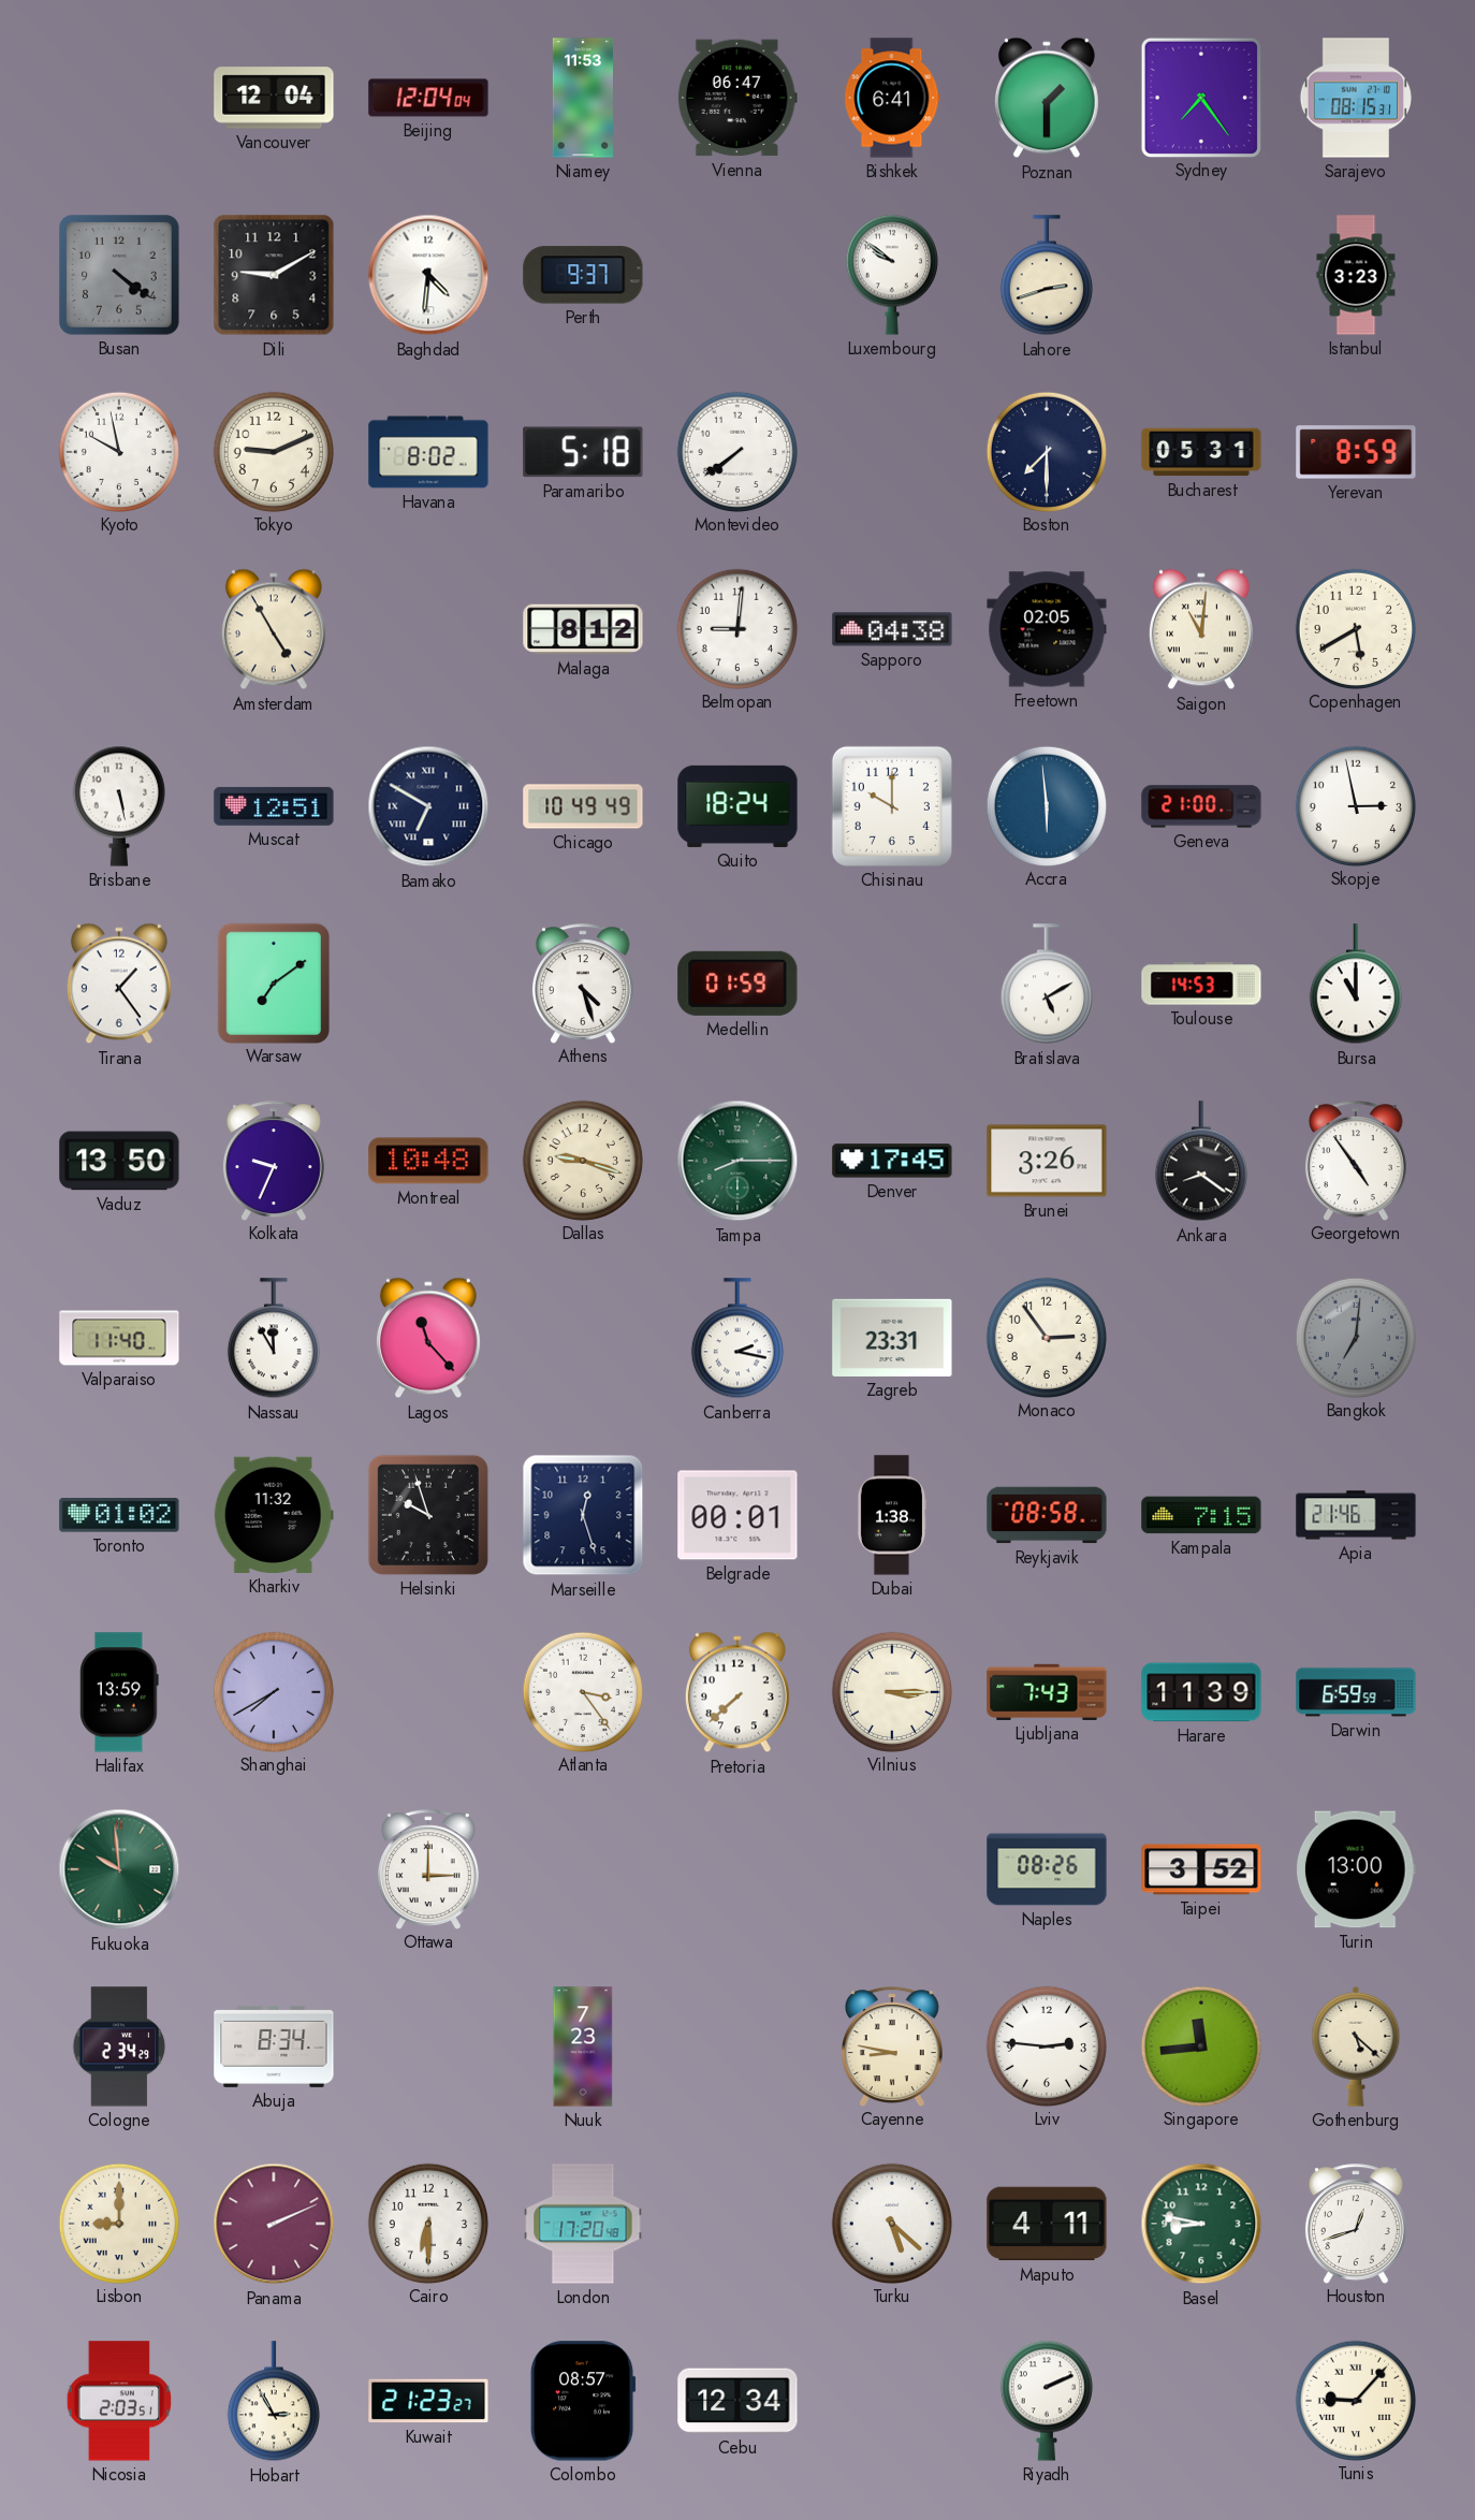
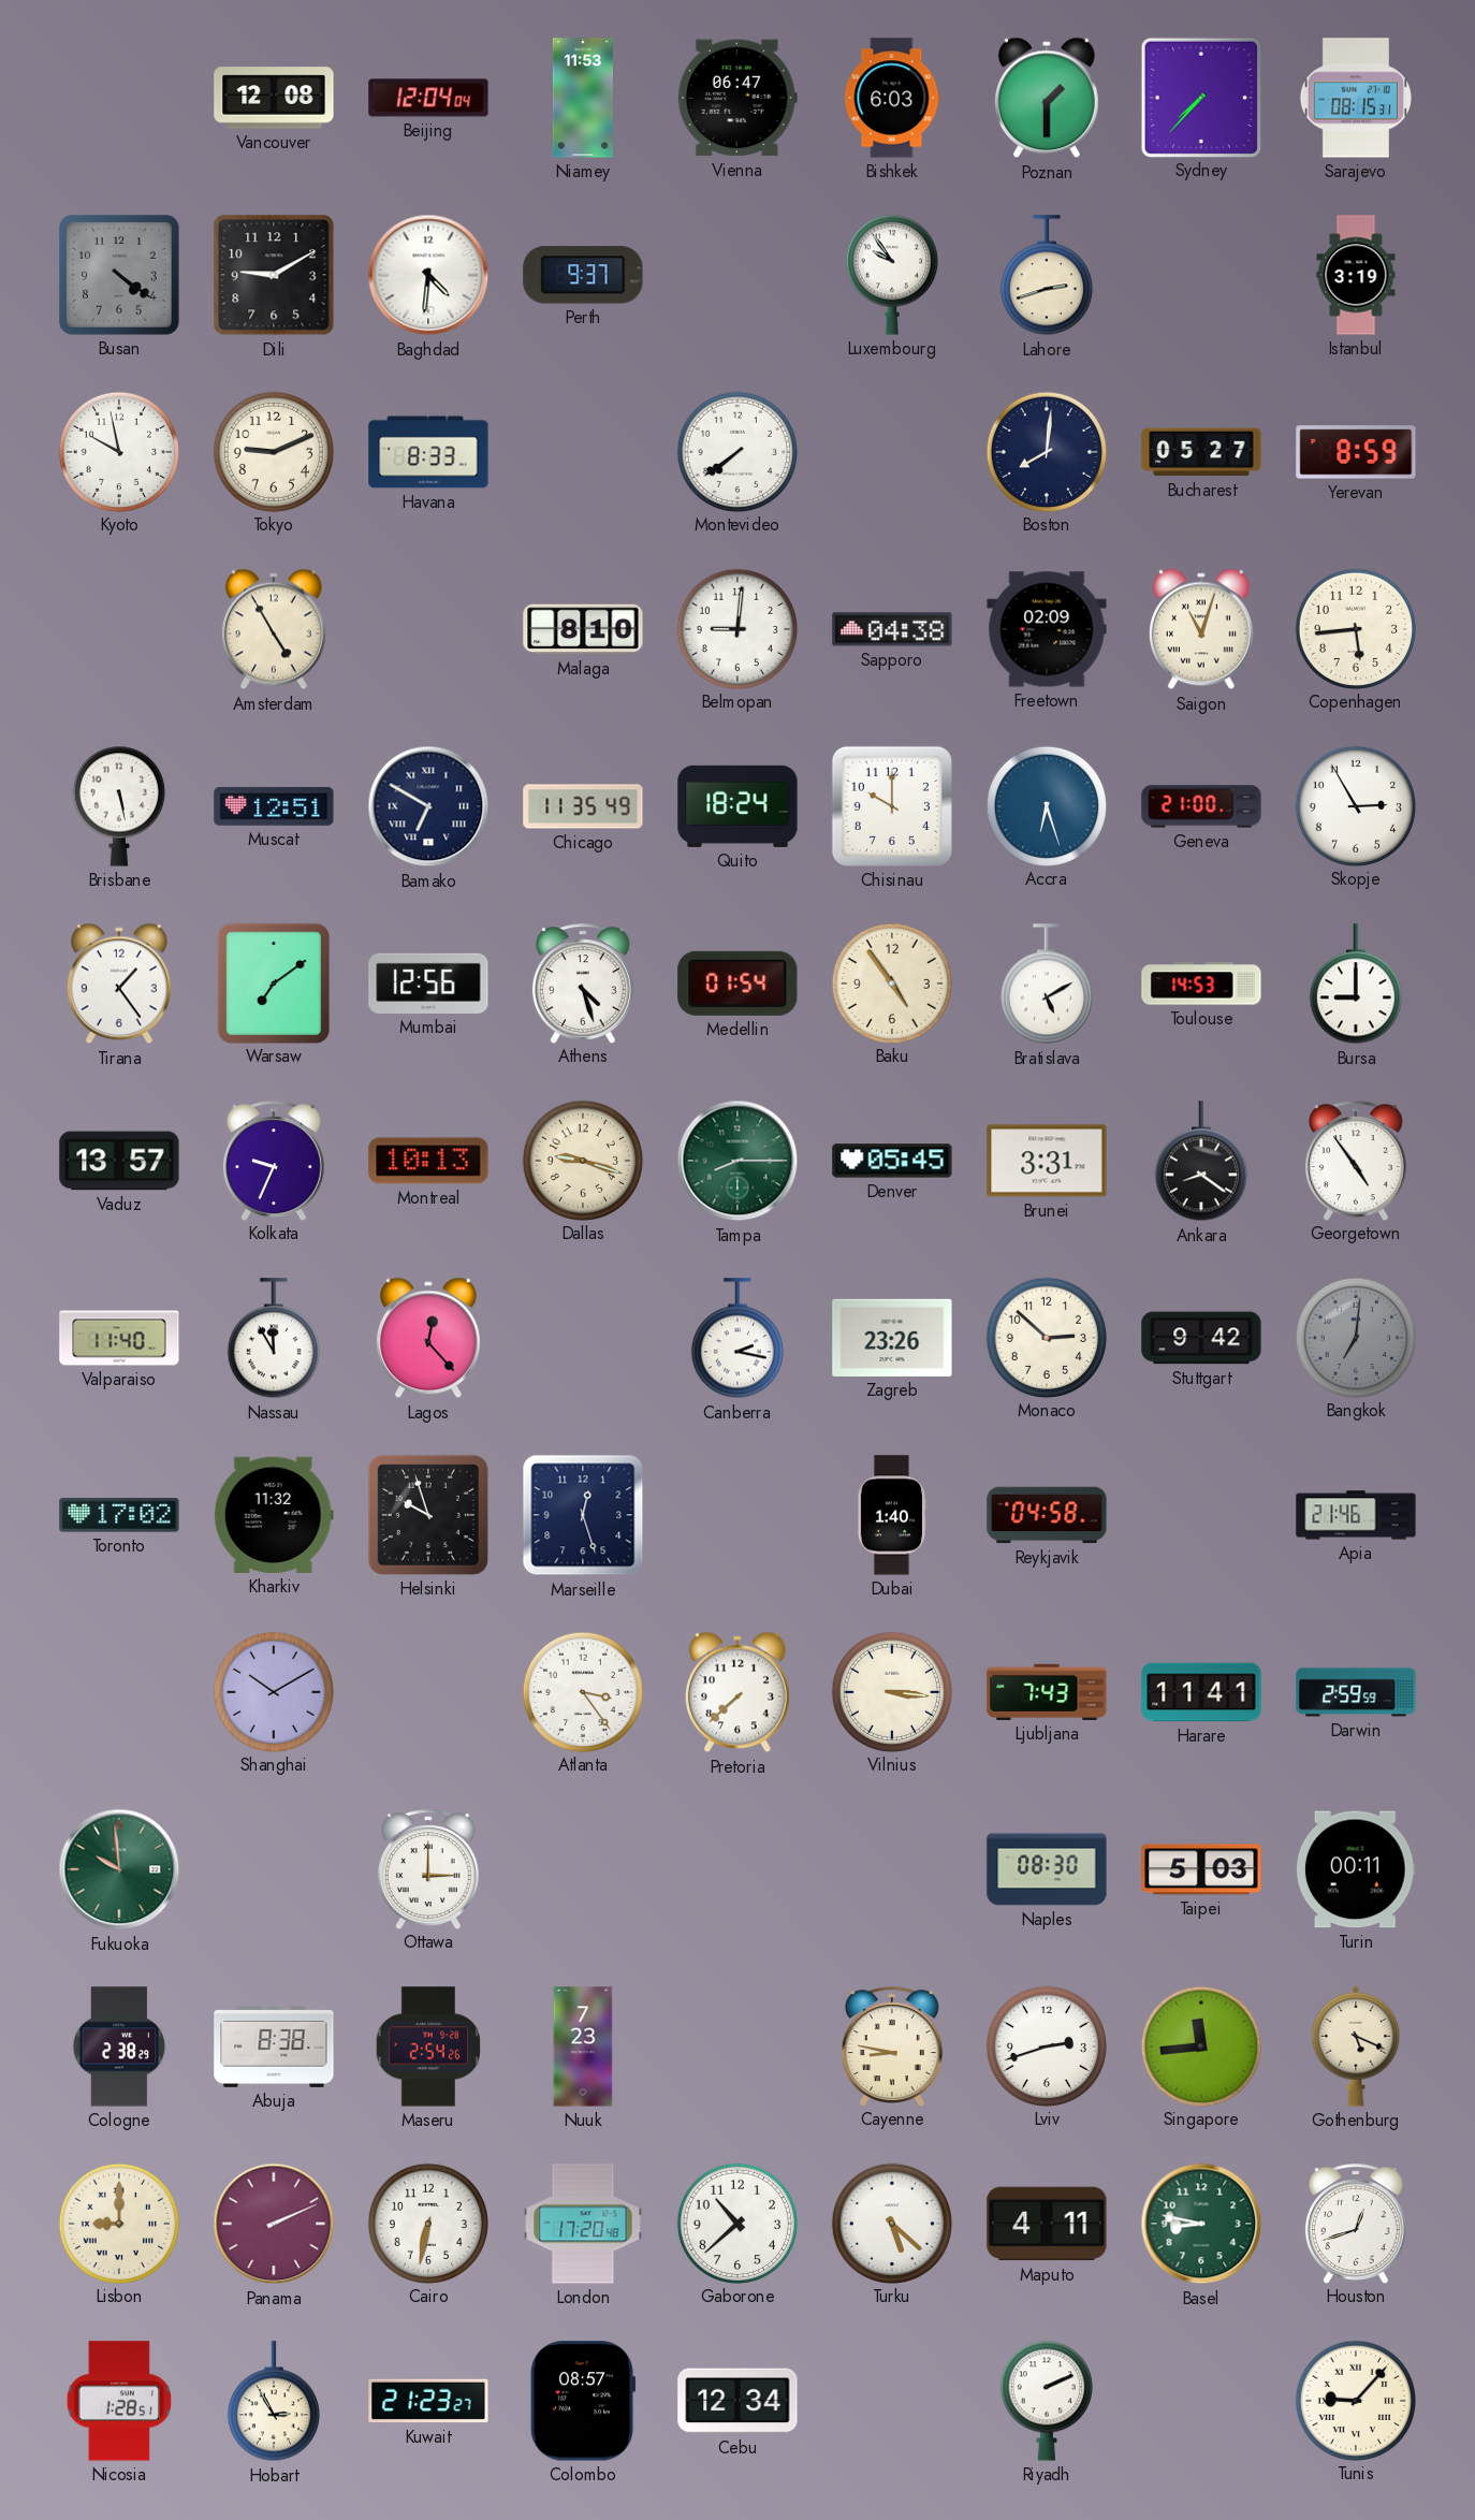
Vancouver: 12:04 -> 12:08 (274, 98)
Bishkek: 6:41 -> 6:03 (892, 98)
Sydney: 7:24 -> 7:37 (1200, 97)
Luxembourg: 9:51 -> 9:54 (892, 275)
Istanbul: 3:23 -> 3:19 (1356, 275)
Havana: 8:02 -> 8:33 (428, 452)
Paramaribo: 5:18 -> none (583, 452)
Boston: 7:30 -> 8:01 (1046, 451)
Bucharest: 05:31 -> 05:27 (1201, 452)
Malaga: 8:12 -> 8:10 (583, 629)
Freetown: 02:05 -> 02:09 (1047, 629)
Saigon: 11:01 -> 11:03 (1201, 629)
Copenhagen: 5:40 -> 5:44 (1355, 628)
Chicago: 10:49 -> 11:35 (583, 806)
Accra: 5:59 -> 6:27 (1046, 805)
Skopje: 2:58 -> 2:55 (1355, 805)
Mumbai: none -> 12:56 (428, 984)
Medellin: 01:59 -> 01:54 (737, 984)
Baku: none -> 4:54 (891, 982)
Bursa: 11:00 -> 9:00 (1356, 985)
Vaduz: 13:50 -> 13:57 (119, 1161)
Montreal: 10:48 -> 10:13 (428, 1161)
Denver: 17:45 -> 05:45 (892, 1161)
Brunei: 3:26 -> 3:31 (1047, 1161)
Lagos: 11:23 -> 12:23 (428, 1338)
Zagreb: 23:31 -> 23:26 (892, 1338)
Monaco: 2:54 -> 2:52 (1046, 1337)
Stuttgart: none -> 9:42 (1201, 1338)
Toronto: 01:02 -> 17:02 (119, 1515)
Belgrade: 00:01 -> none (737, 1515)
Dubai: 1:38 -> 1:40 (891, 1515)
Reykjavik: 08:58 -> 04:58 (1047, 1515)
Kampala: 7:15 -> none (1201, 1515)
Halifax: 13:59 -> none (119, 1692)
Shanghai: 7:40 -> 10:10 (273, 1691)
Vilnius: 3:15 -> 3:16 (891, 1691)
Harare: 11:39 -> 11:41 (1201, 1692)
Darwin: 6:59 -> 2:59 (1356, 1692)
Naples: 08:26 -> 08:30 (1047, 1869)
Taipei: 3:52 -> 5:03 (1201, 1869)
Turin: 13:00 -> 00:11 (1356, 1869)
Cologne: 2:34 -> 2:38 (119, 2046)
Abuja: 8:34 -> 8:38 (274, 2046)
Maseru: none -> 2:54 (427, 2046)
Lviv: 2:46 -> 2:42 (1046, 2045)
Gothenburg: 5:22 -> 5:19 (1356, 2046)
Cairo: 6:30 -> 6:32 (427, 2223)
Gaborone: none -> 10:38 (736, 2223)
Nicosia: 2:03 -> 1:28 (119, 2401)
